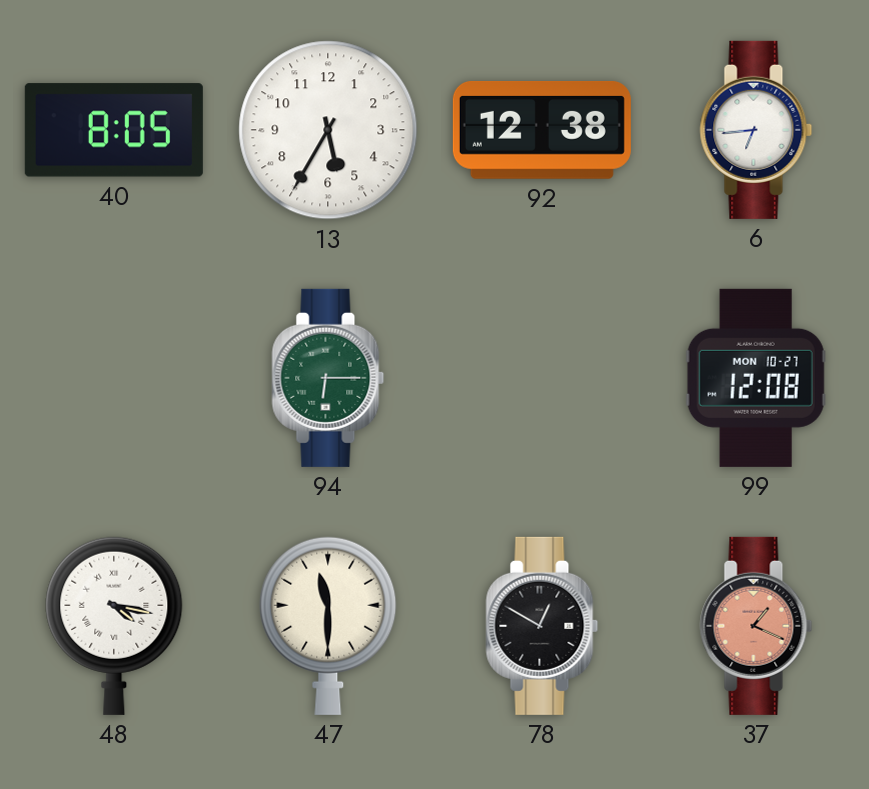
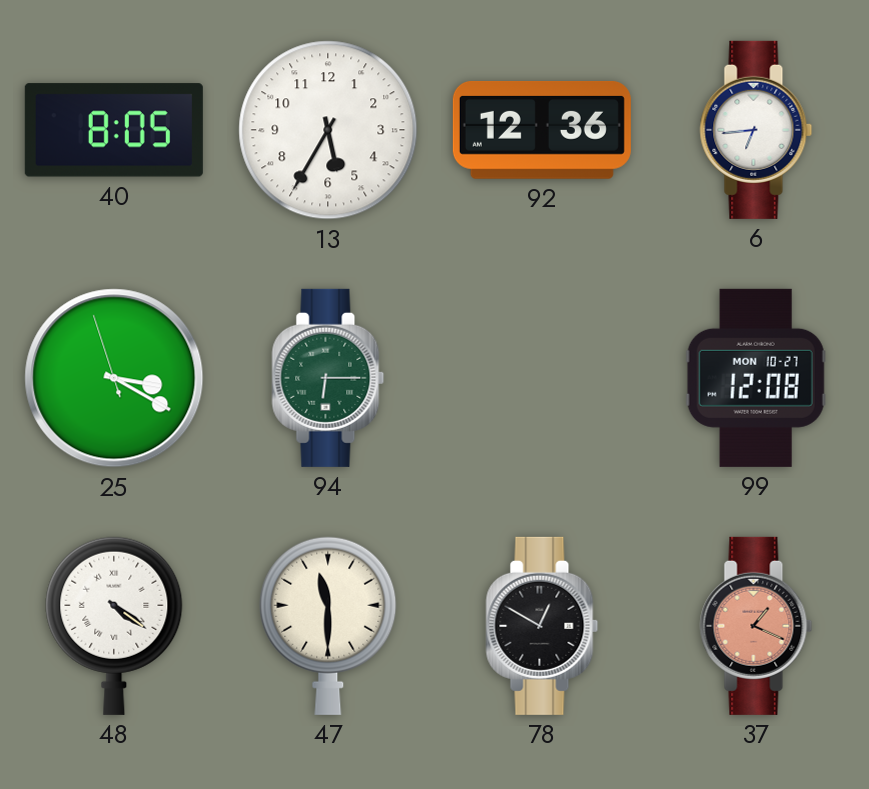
92: 12:38 -> 12:36 (542, 130)
25: none -> 3:19 (114, 378)
48: 4:17 -> 4:21 (114, 626)
